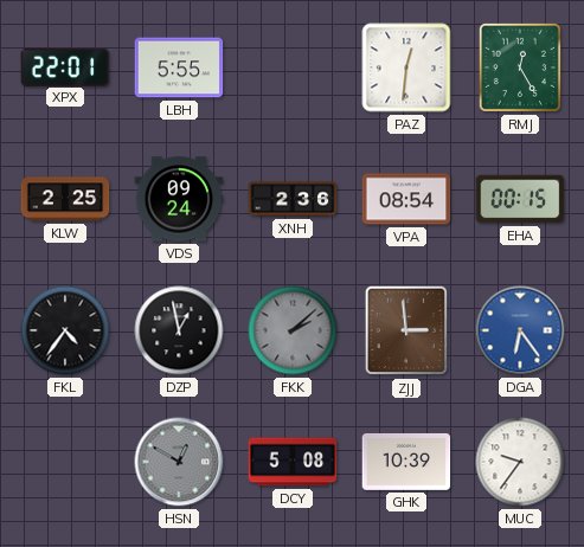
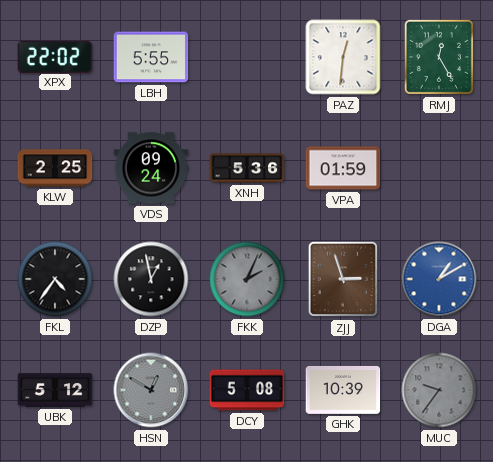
XPX: 22:01 -> 22:02 (55, 56)
XNH: 2:36 -> 5:36 (247, 168)
VPA: 08:54 -> 01:59 (343, 168)
EHA: 00:15 -> none (520, 199)
FKK: 2:08 -> 2:04 (247, 279)
ZJJ: 2:59 -> 2:57 (342, 279)
DGA: 6:24 -> 1:10 (439, 279)
UBK: none -> 5:12 (55, 390)
MUC dial: white -> grey (439, 390)
